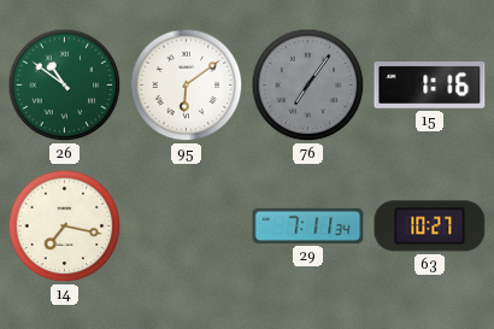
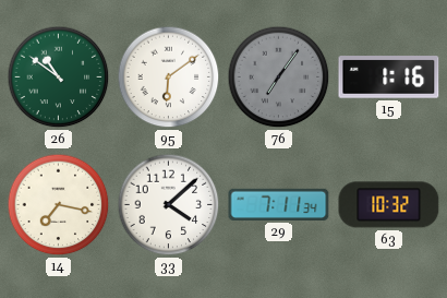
33: none -> 4:08 (169, 205)
63: 10:27 -> 10:32 (389, 205)
